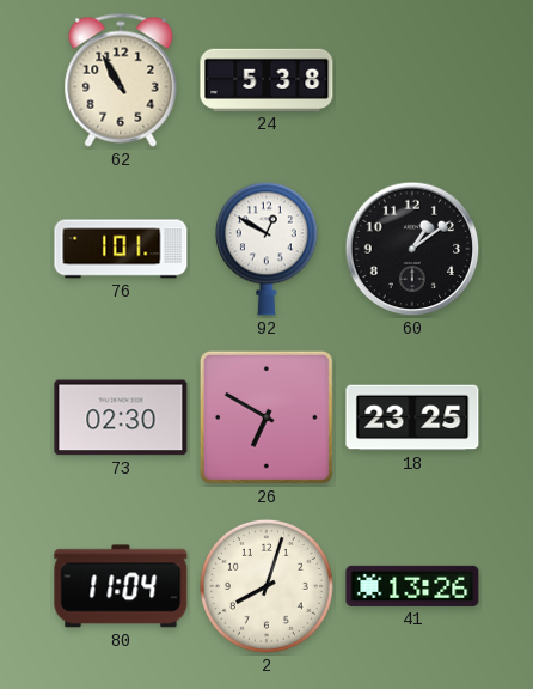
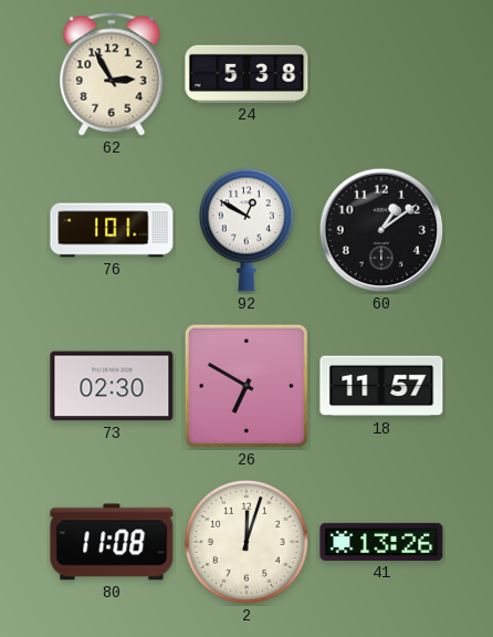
62: 10:55 -> 2:55 (112, 74)
18: 23:25 -> 11:57 (381, 386)
80: 11:04 -> 11:08 (112, 542)
2: 8:03 -> 12:03 (246, 542)
